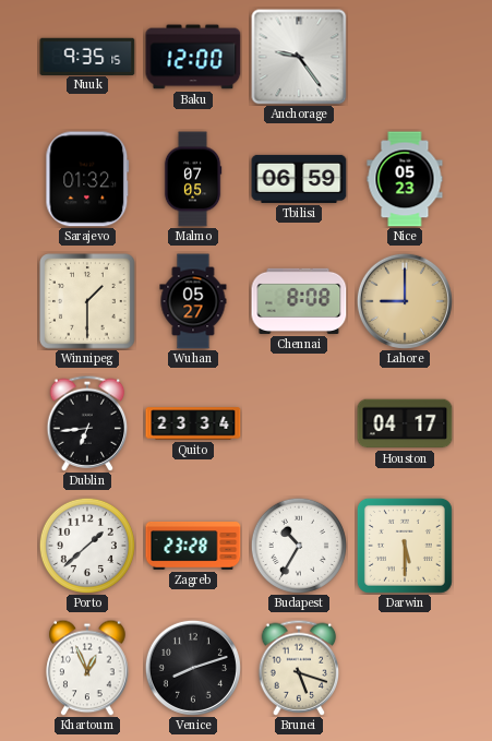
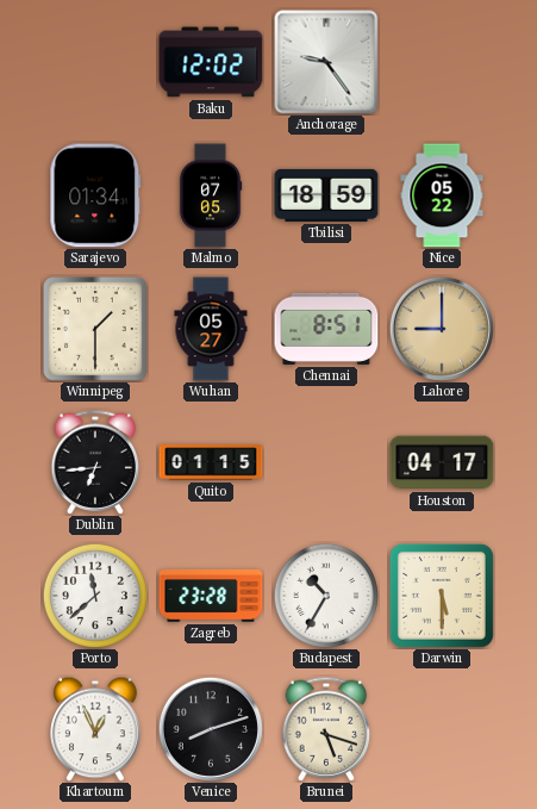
Nuuk: 9:35 -> none (87, 56)
Baku: 12:00 -> 12:02 (211, 62)
Sarajevo: 01:32 -> 01:34 (95, 195)
Tbilisi: 06:59 -> 18:59 (326, 195)
Nice: 05:23 -> 05:22 (442, 195)
Chennai: 8:08 -> 8:51 (326, 329)
Quito: 23:34 -> 01:15 (211, 462)
Porto: 1:38 -> 11:38 (95, 596)
